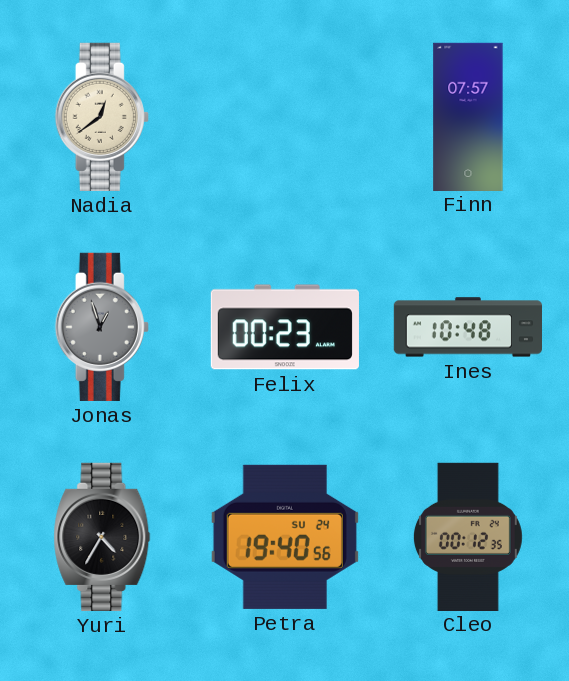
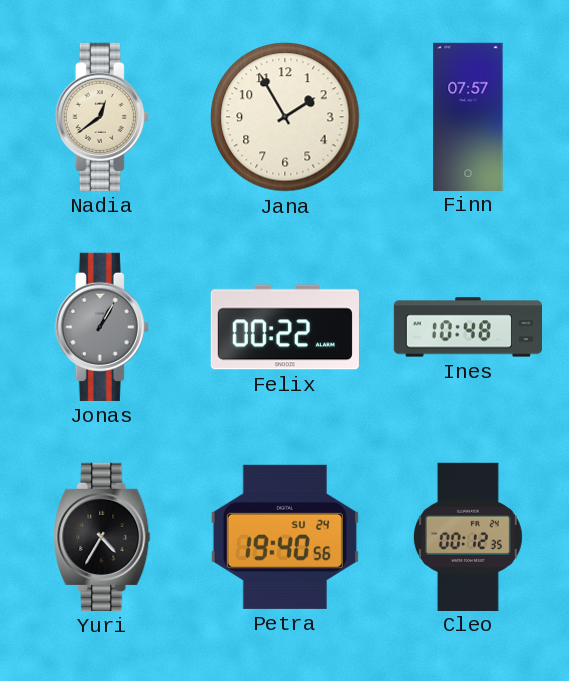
Jana: none -> 1:55 (285, 117)
Jonas: 12:57 -> 1:05 (102, 327)
Felix: 00:23 -> 00:22 (285, 327)
